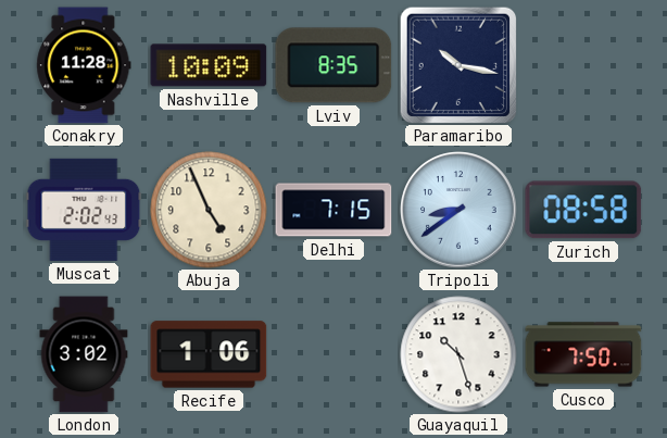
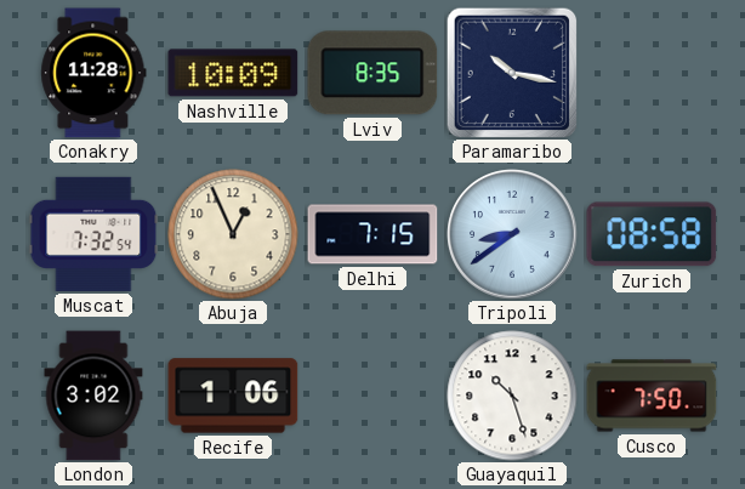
Muscat: 2:02 -> 7:32 (93, 234)
Abuja: 4:56 -> 12:56 (233, 234)
